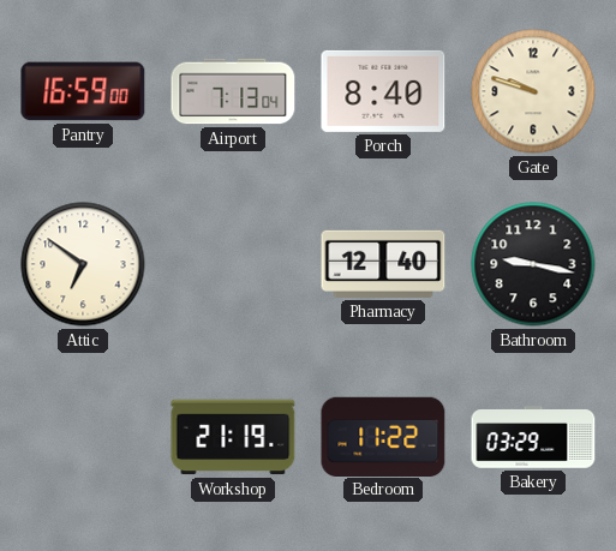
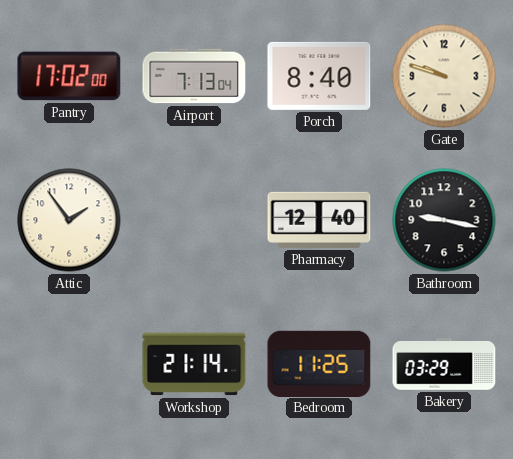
Pantry: 16:59 -> 17:02 (69, 76)
Attic: 6:51 -> 1:54 (69, 220)
Workshop: 21:19 -> 21:14 (194, 364)
Bedroom: 11:22 -> 11:25 (319, 363)
